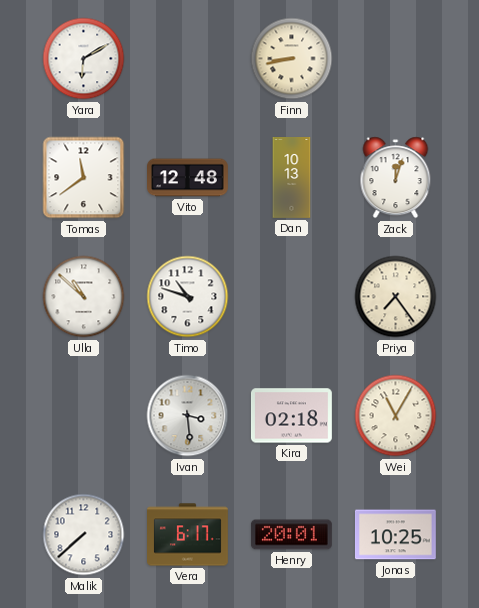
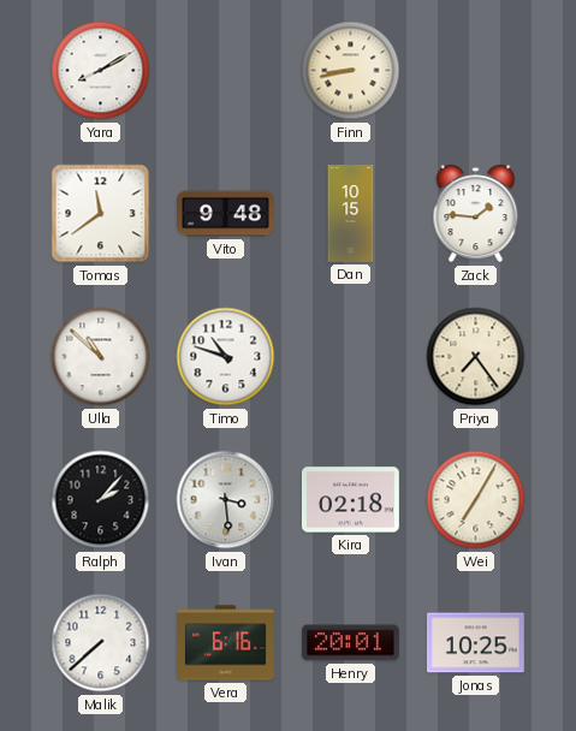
Yara: 6:10 -> 8:10 (101, 71)
Vito: 12:48 -> 9:48 (226, 214)
Dan: 10:13 -> 10:15 (351, 214)
Zack: 12:03 -> 1:46 (476, 214)
Ralph: none -> 2:07 (101, 500)
Wei: 11:05 -> 7:05 (476, 500)
Vera: 6:17 -> 6:16 (226, 643)
